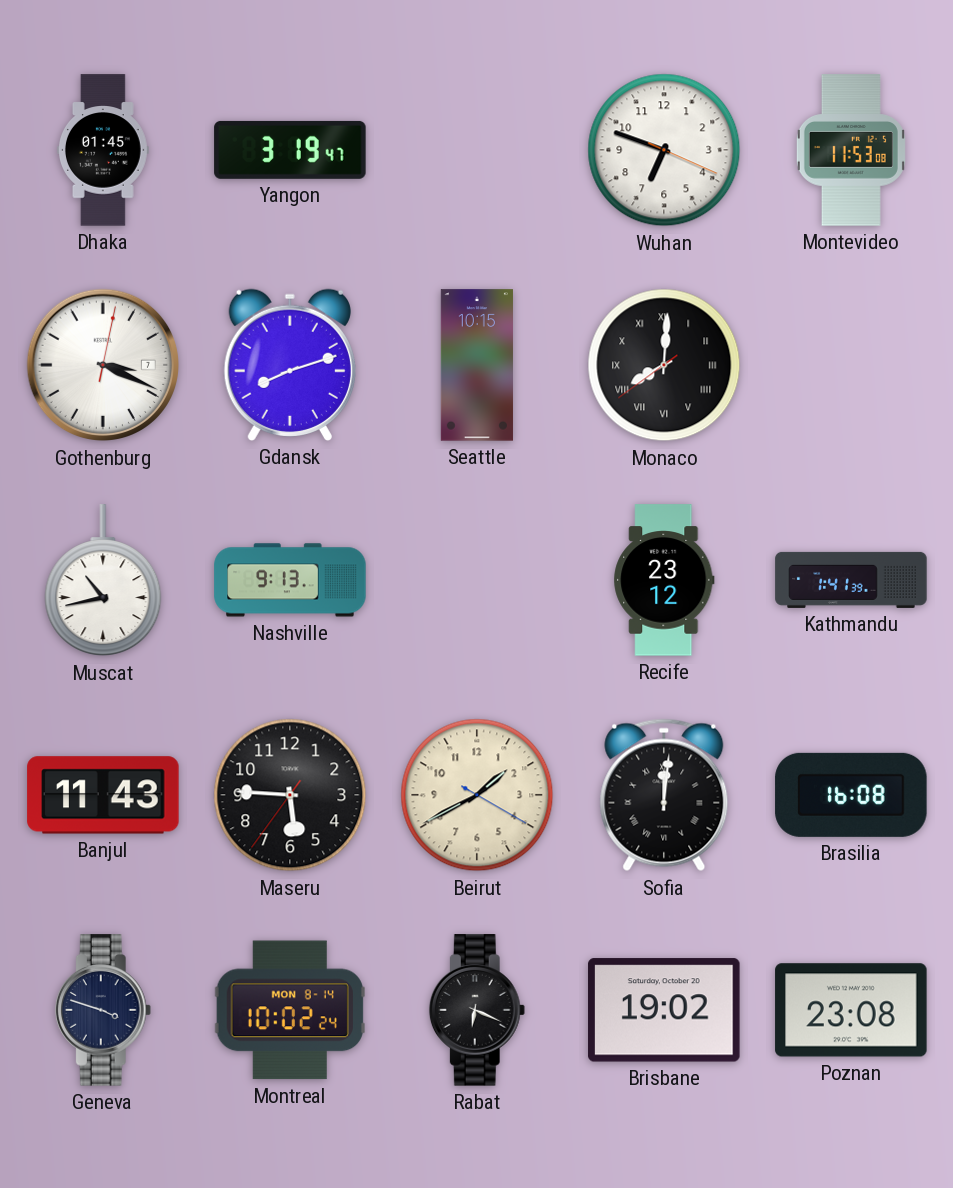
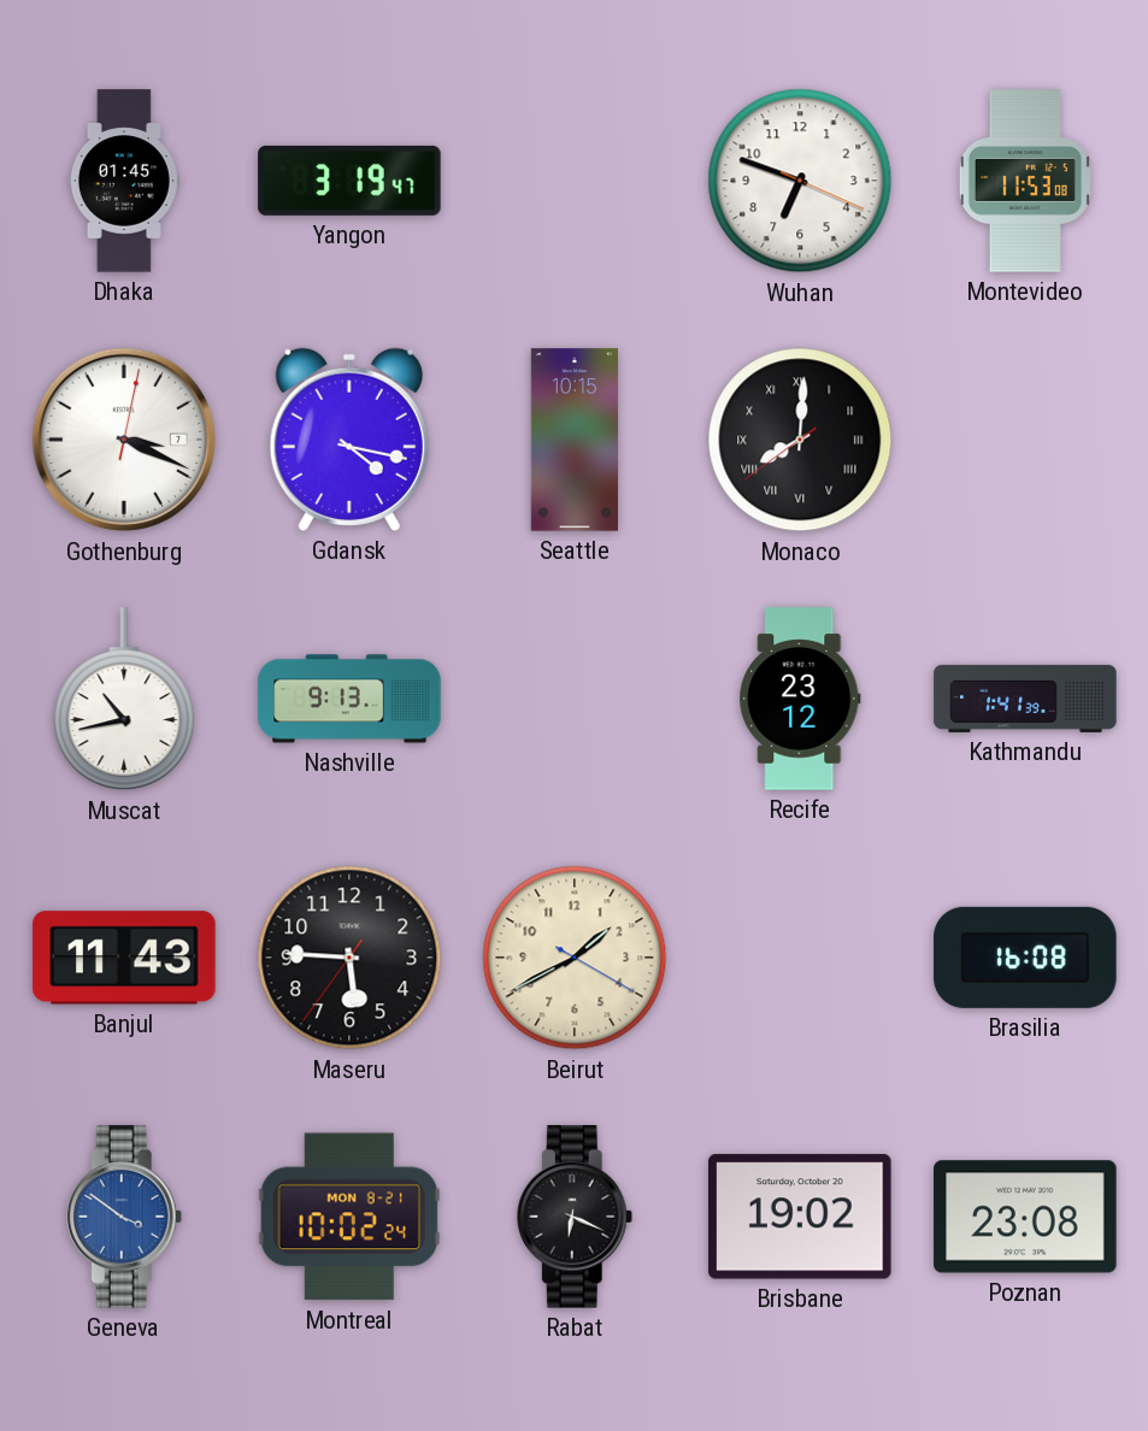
Gdansk: 8:12 -> 4:17 (349, 440)
Sofia: 12:01 -> none (664, 795)
Geneva: 3:48 -> 3:51 (124, 1217)
Geneva dial: navy -> blue (124, 1217)
Montreal date: MON 8-14 -> MON 8-21 (349, 1217)
